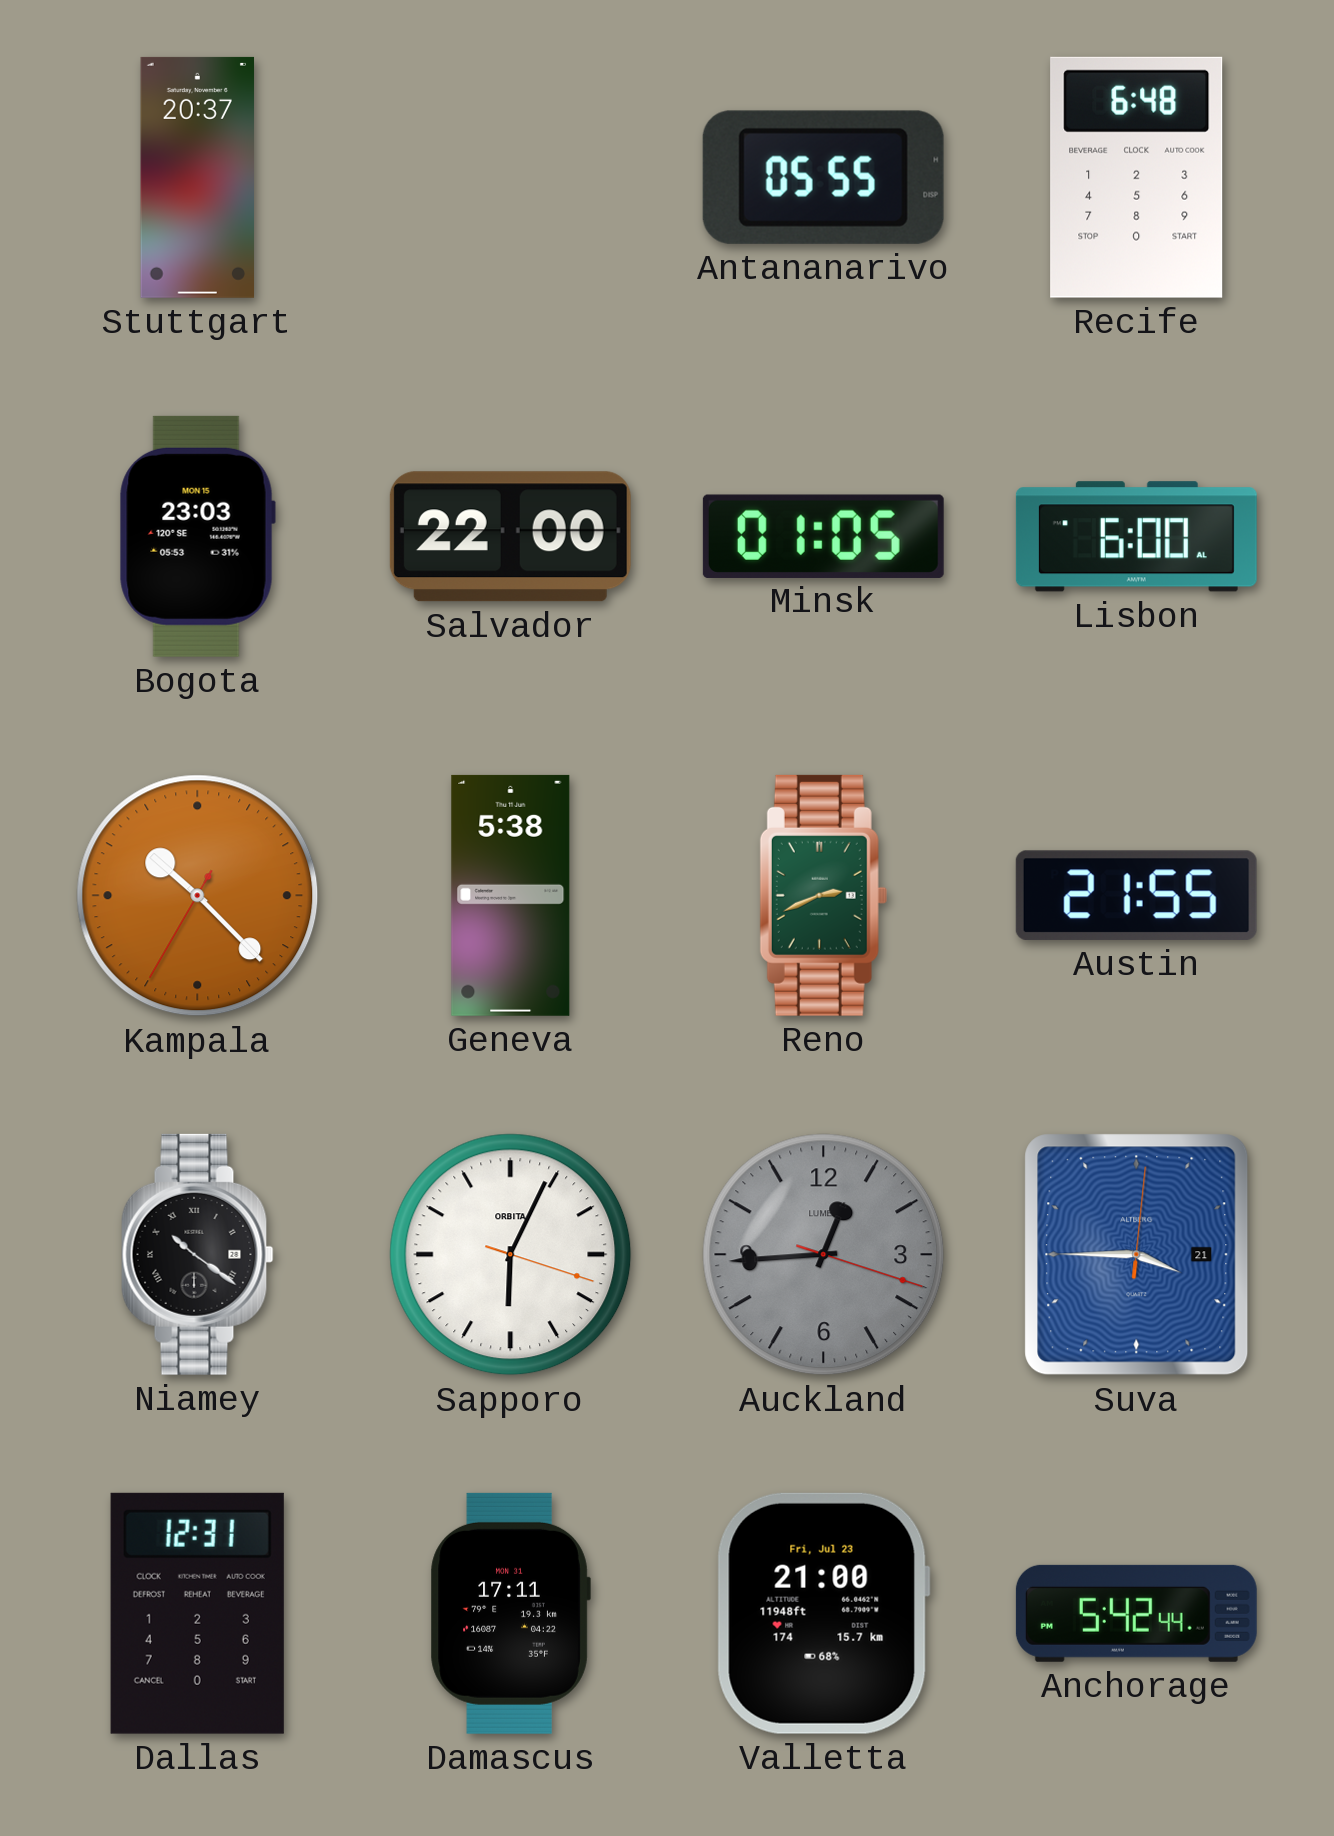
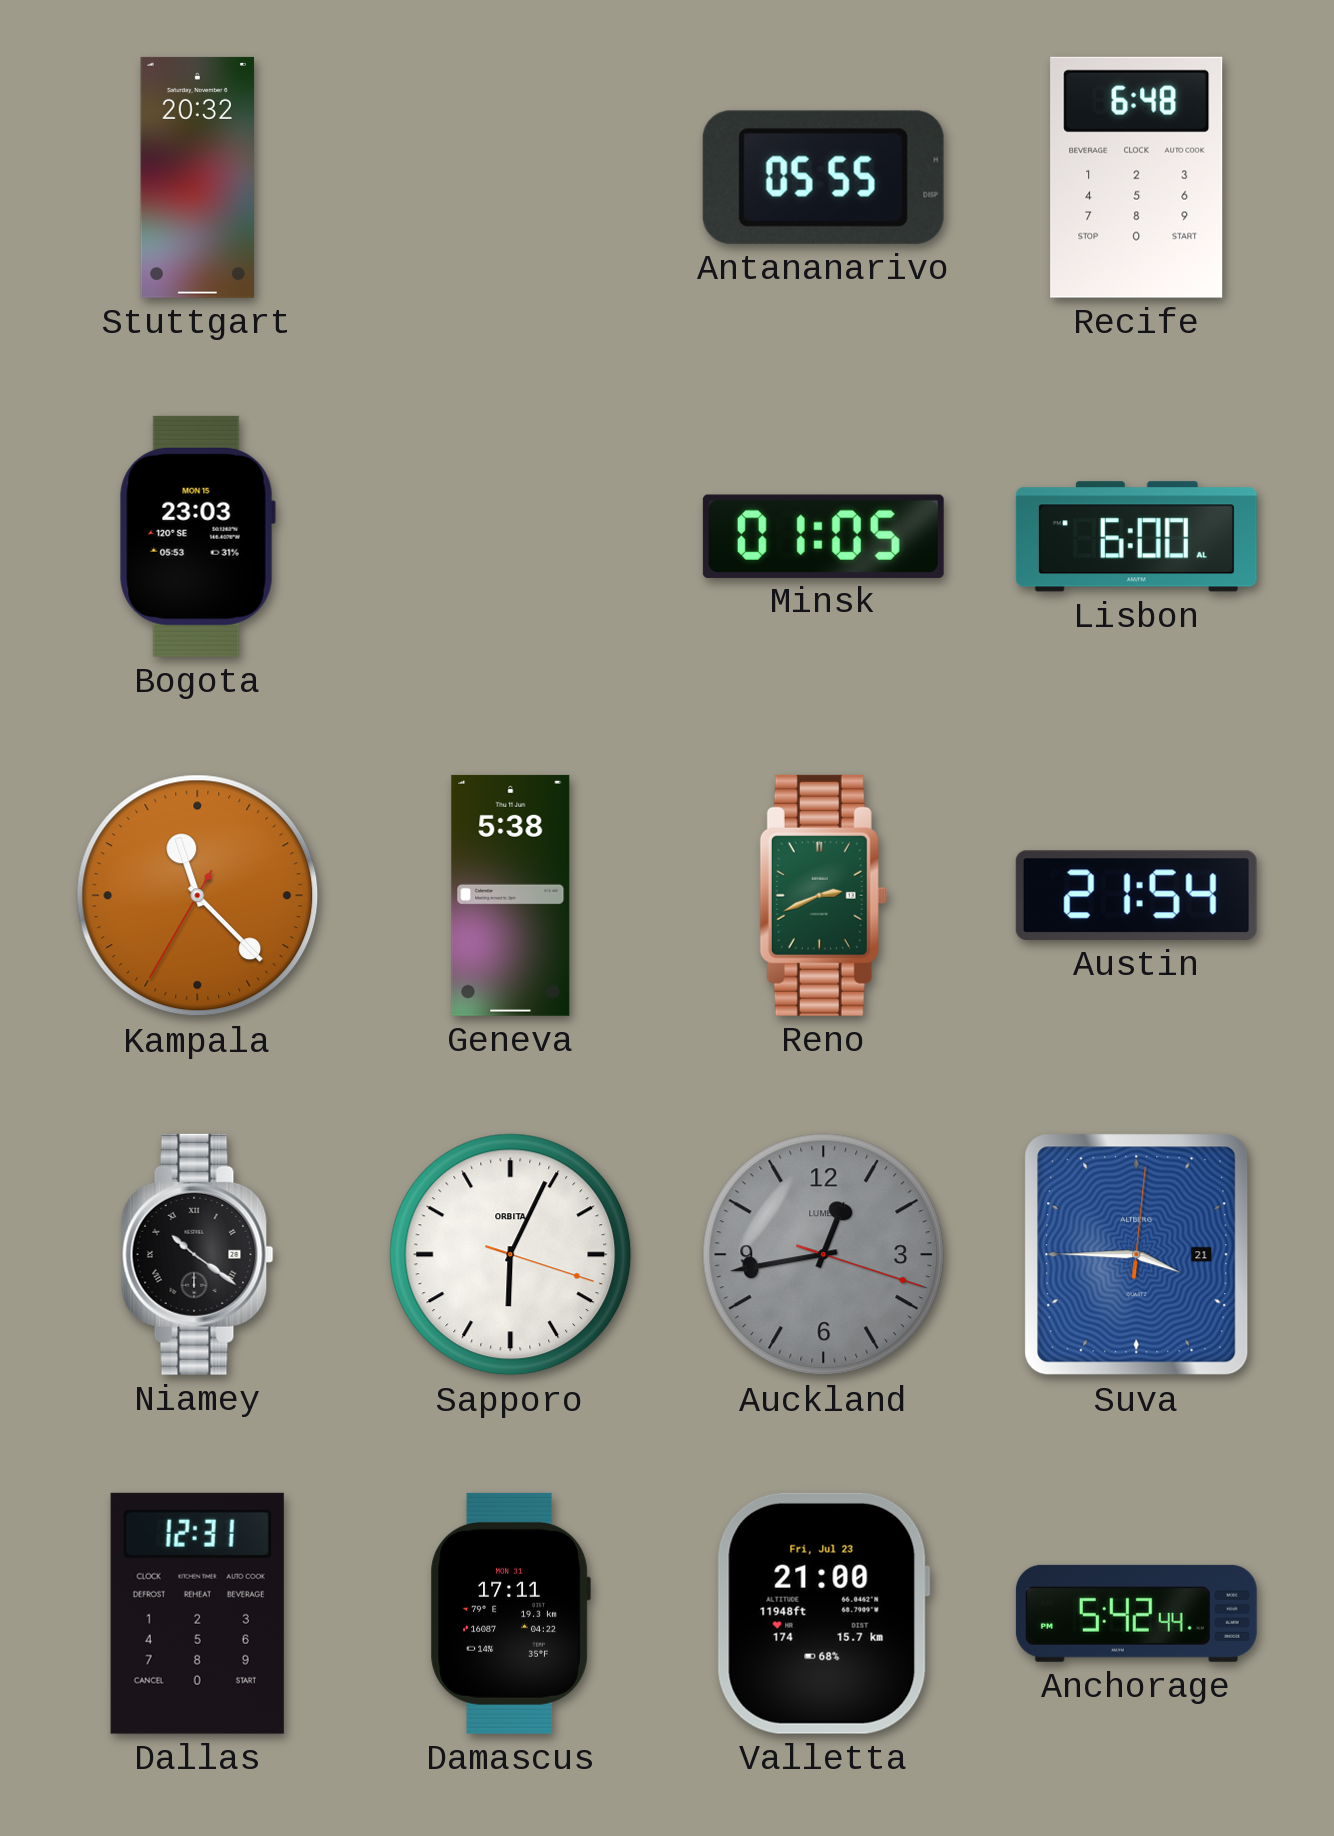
Stuttgart: 20:37 -> 20:32 (198, 177)
Salvador: 22:00 -> none (510, 537)
Kampala: 10:22 -> 11:22 (198, 896)
Austin: 21:55 -> 21:54 (1136, 895)
Auckland: 12:44 -> 12:43 (824, 1255)
